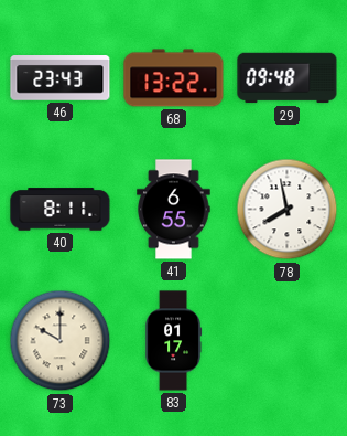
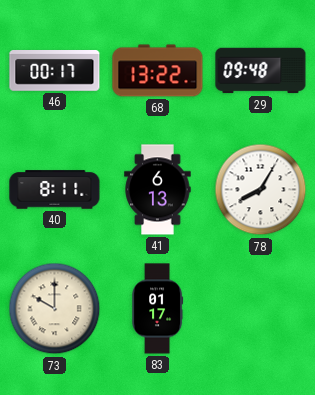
46: 23:43 -> 00:17 (55, 71)
41: 6:55 -> 6:13 (158, 190)
78: 7:58 -> 8:05 (261, 190)
